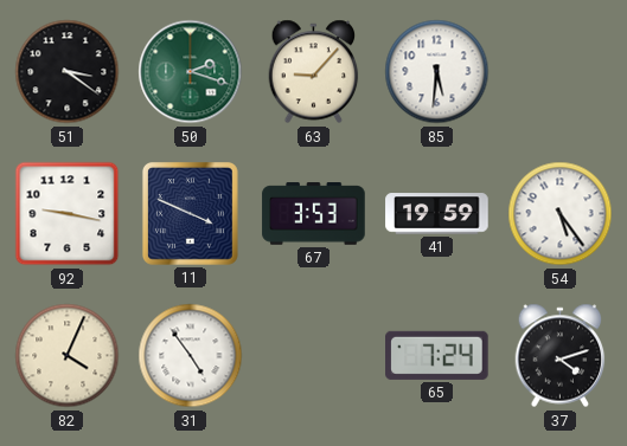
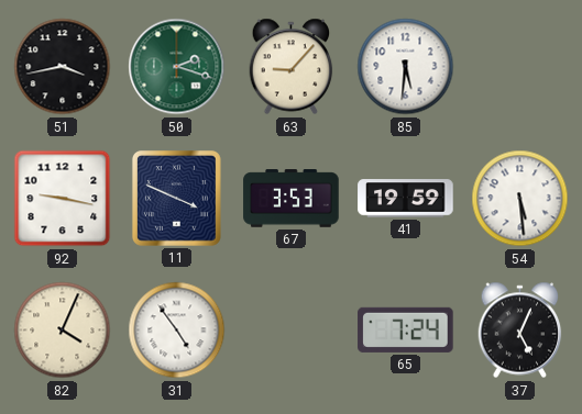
51: 3:21 -> 3:43 (63, 67)
54: 5:24 -> 5:29 (520, 199)
37: 4:12 -> 5:04 (520, 331)
